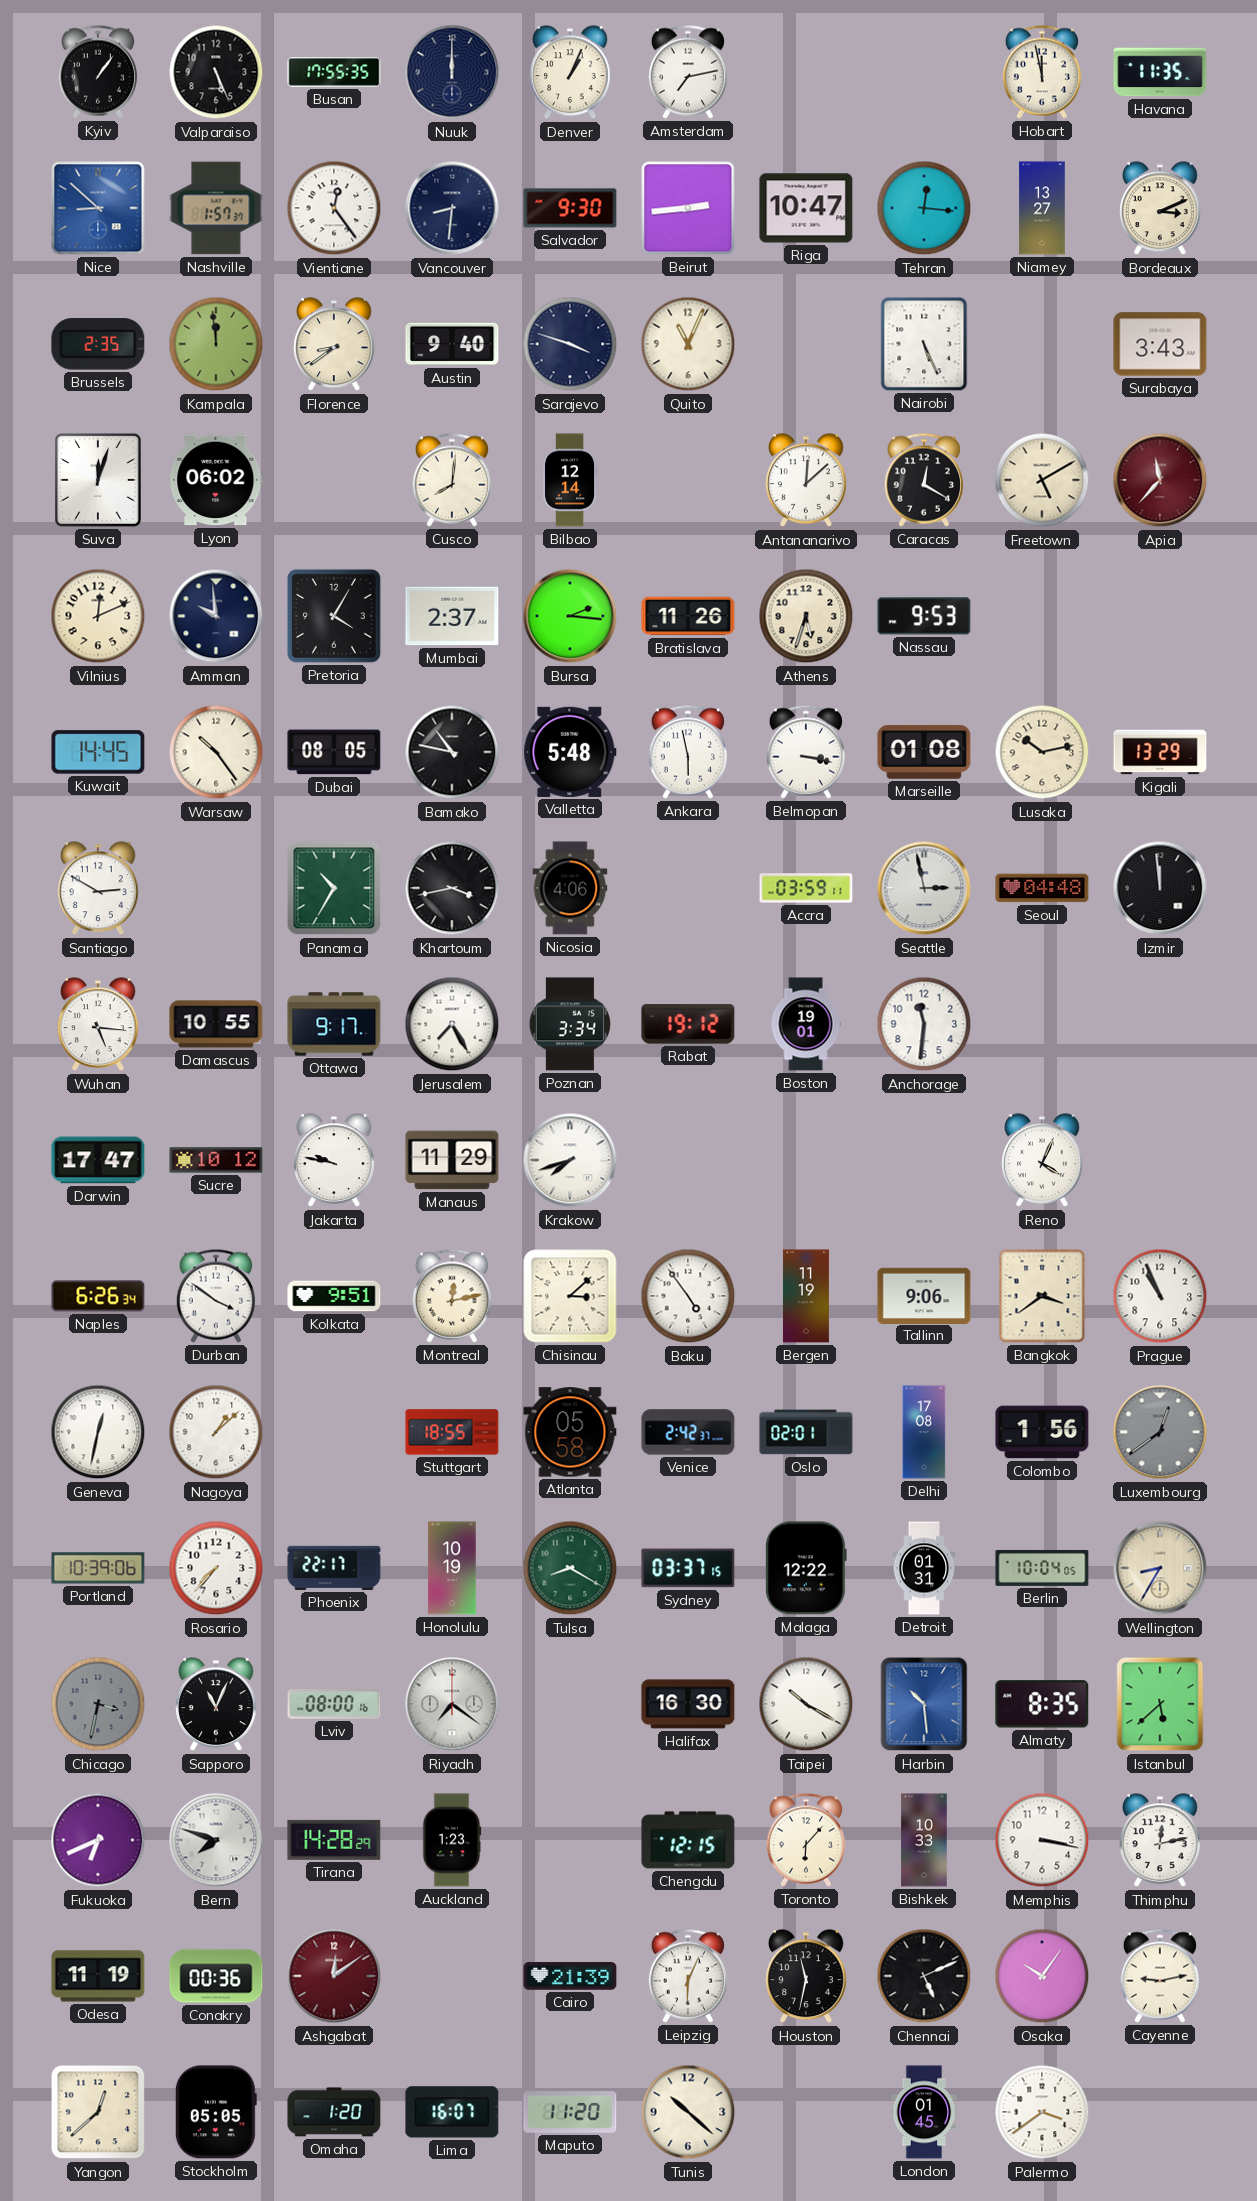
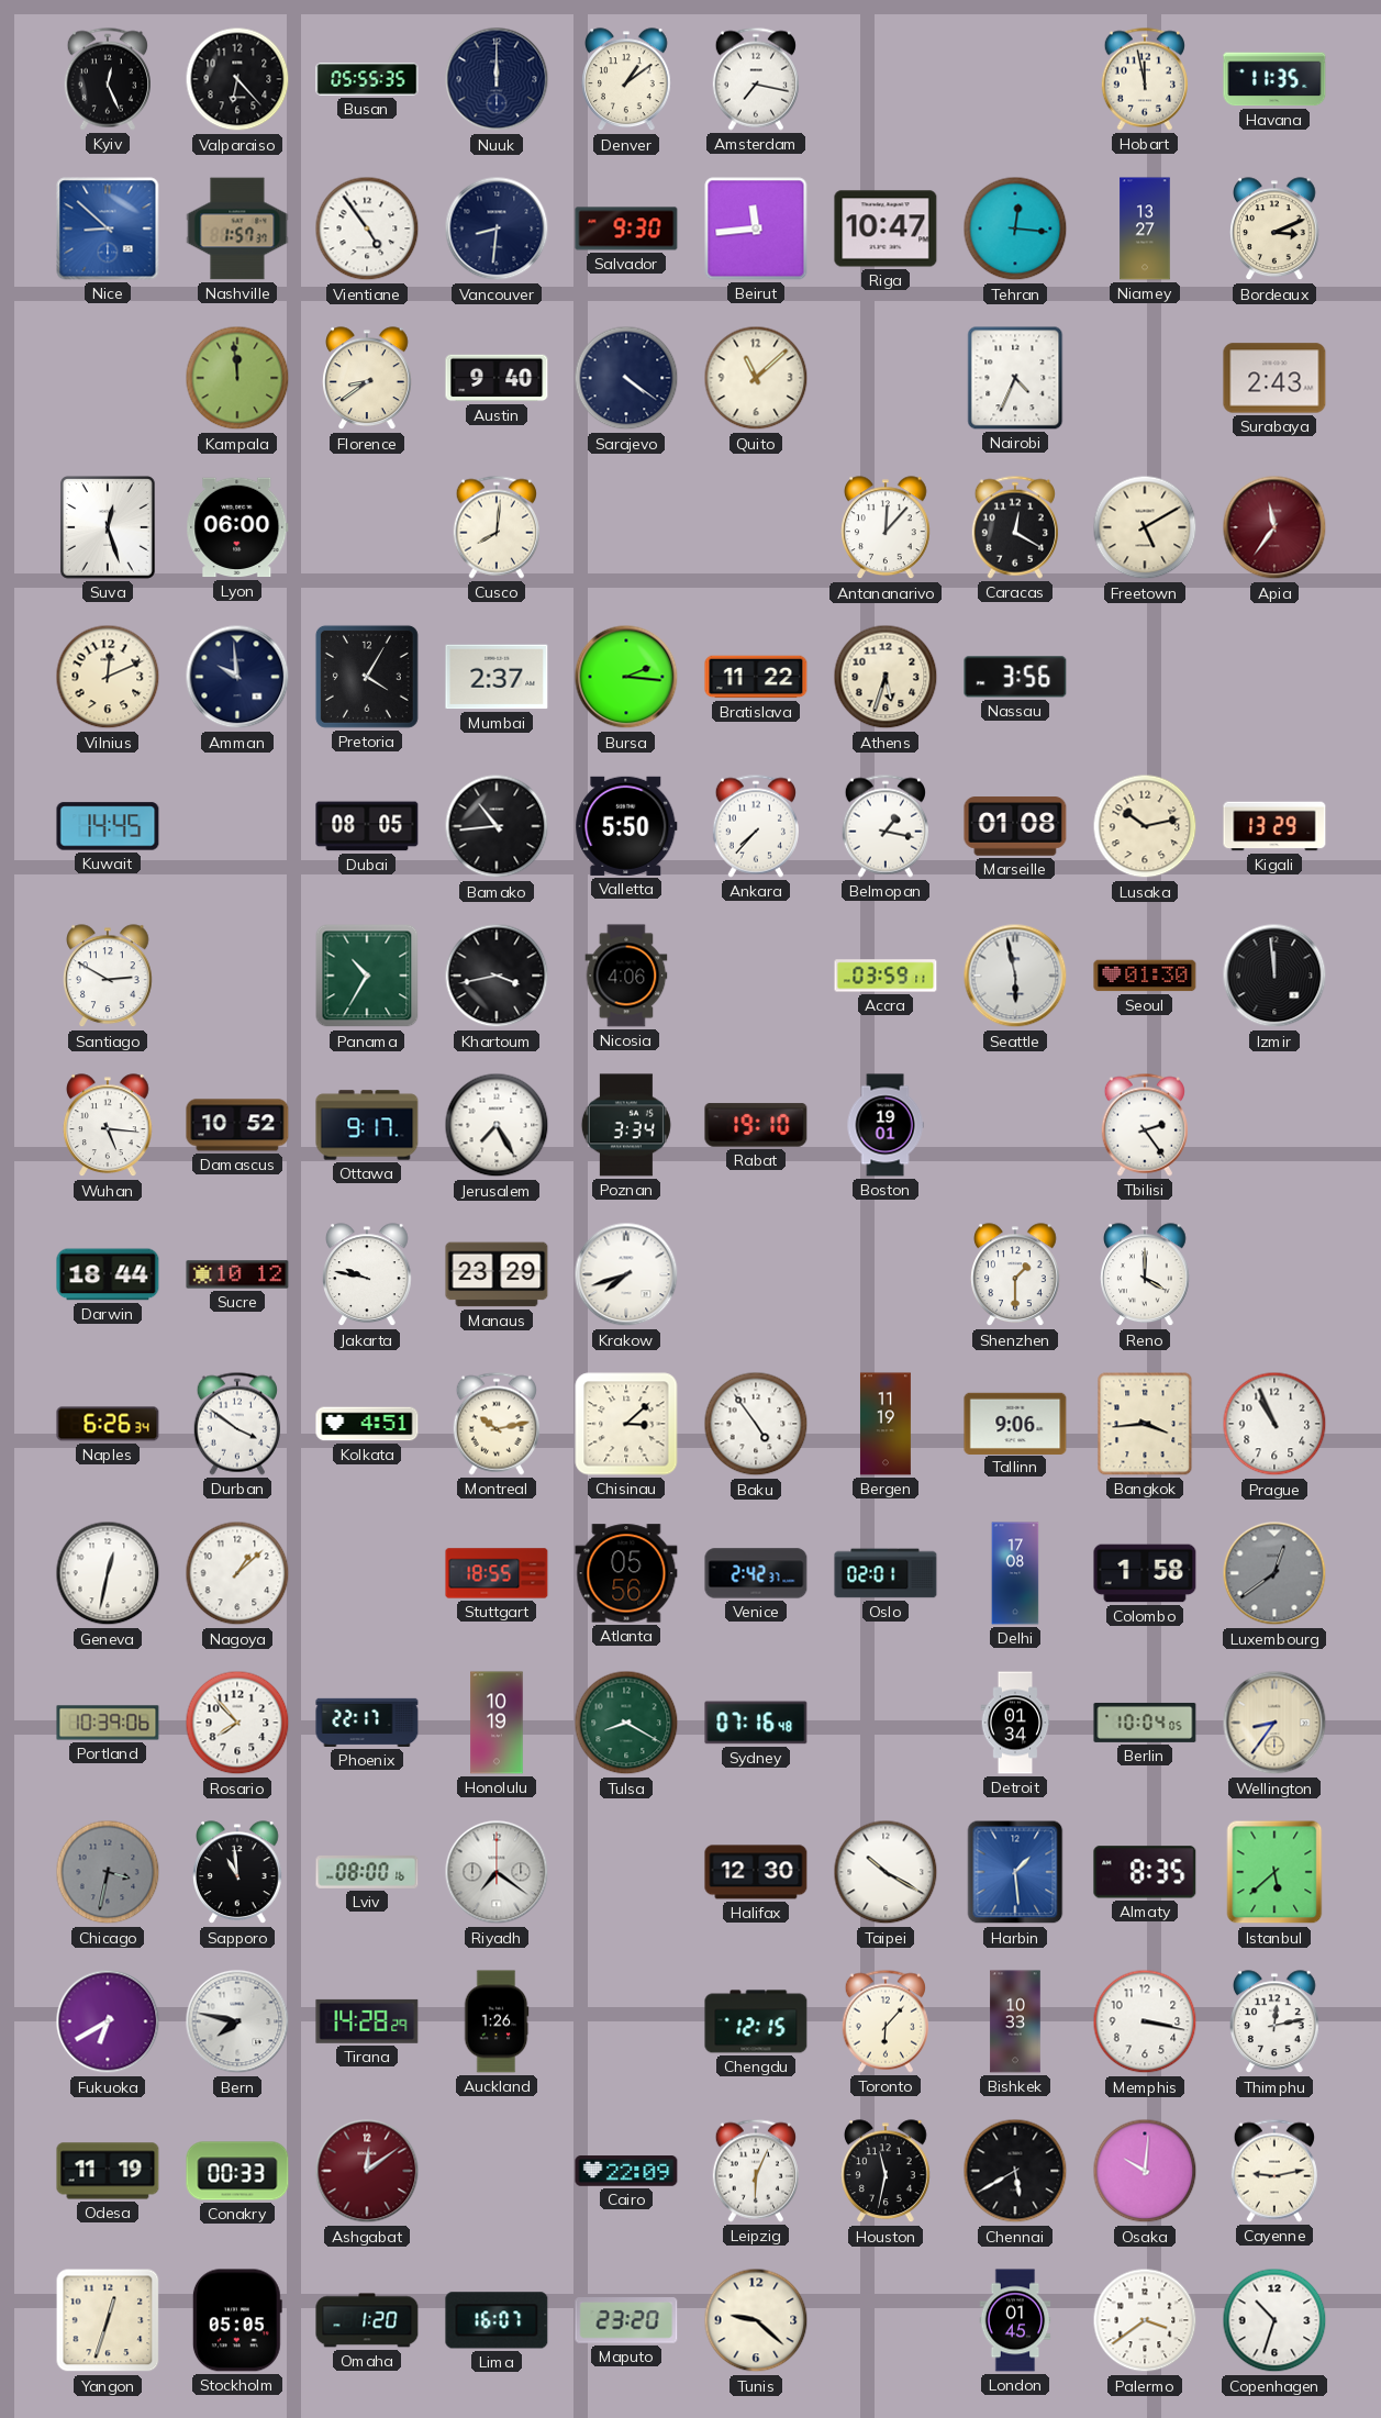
Kyiv: 1:06 -> 12:26 (107, 79)
Valparaiso: 5:26 -> 6:23 (237, 79)
Busan: 17:55 -> 05:55 (367, 79)
Denver: 1:04 -> 1:09 (627, 80)
Amsterdam: 7:13 -> 7:17 (755, 79)
Vientiane: 12:24 -> 4:54 (367, 229)
Beirut: 2:44 -> 11:44 (756, 229)
Brussels: 2:35 -> none (98, 344)
Sarajevo: 3:48 -> 4:21 (626, 378)
Quito: 11:04 -> 11:08 (756, 378)
Nairobi: 5:26 -> 4:34 (1015, 378)
Surabaya: 3:43 -> 2:43 (1274, 378)
Suva: 12:03 -> 12:27 (109, 528)
Lyon: 06:02 -> 06:00 (237, 527)
Bilbao: 12:14 -> none (571, 480)
Antananarivo: 12:08 -> 12:07 (887, 528)
Apia: 11:37 -> 11:36 (1274, 527)
Bratislava: 11:26 -> 11:22 (756, 677)
Nassau: 9:53 -> 3:56 (1015, 677)
Warsaw: 10:24 -> none (216, 752)
Bamako: 10:47 -> 10:44 (497, 826)
Valletta: 5:48 -> 5:50 (626, 826)
Ankara: 5:58 -> 7:37 (755, 826)
Belmopan: 3:17 -> 1:17 (884, 826)
Seattle: 2:58 -> 5:58 (1015, 976)
Seoul: 04:48 -> 01:30 (1145, 976)
Damascus: 10:55 -> 10:52 (237, 1125)
Rabat: 19:12 -> 19:10 (756, 1125)
Anchorage: 11:31 -> none (924, 1024)
Tbilisi: none -> 2:24 (1144, 1125)
Darwin: 17:47 -> 18:44 (108, 1274)
Manaus: 11:29 -> 23:29 (497, 1274)
Shenzhen: none -> 1:30 (1016, 1275)
Reno: 4:04 -> 4:00 (1146, 1275)
Kolkata: 9:51 -> 4:51 (367, 1424)
Montreal: 12:13 -> 10:13 (495, 1424)
Bangkok: 3:39 -> 3:44 (1145, 1424)
Atlanta: 05:58 -> 05:56 (626, 1573)
Colombo: 1:56 -> 1:58 (1145, 1573)
Rosario: 7:37 -> 7:53 (237, 1723)
Sydney: 03:37 -> 07:16 (756, 1723)
Malaga: 12:22 -> none (806, 1568)
Detroit: 01:31 -> 01:34 (1015, 1723)
Wellington: 8:35 -> 8:36 (1274, 1723)
Sapporo: 11:04 -> 10:59 (238, 1873)
Halifax: 16:30 -> 12:30 (756, 1872)
Harbin: 10:29 -> 1:29 (1015, 1872)
Fukuoka: 6:41 -> 6:40 (108, 2021)
Bern: 7:48 -> 7:47 (237, 2021)
Auckland: 1:23 -> 1:26 (497, 2021)
Conakry: 00:36 -> 00:33 (237, 2171)
Cairo: 21:39 -> 22:09 (626, 2171)
Chennai: 5:11 -> 5:40 (1015, 2171)
Osaka: 10:06 -> 10:01 (1145, 2171)
Yangon: 12:38 -> 12:33 (108, 2320)
Maputo: 11:20 -> 23:20 (626, 2321)
Tunis: 10:22 -> 9:22 (756, 2320)
Copenhagen: none -> 10:33 (1274, 2320)
